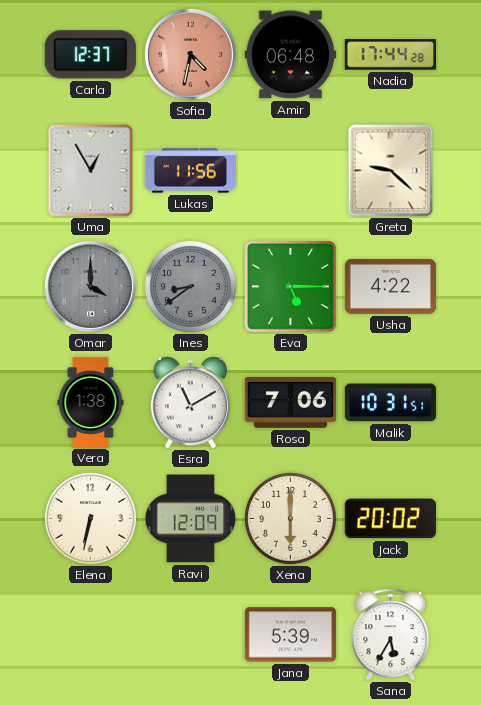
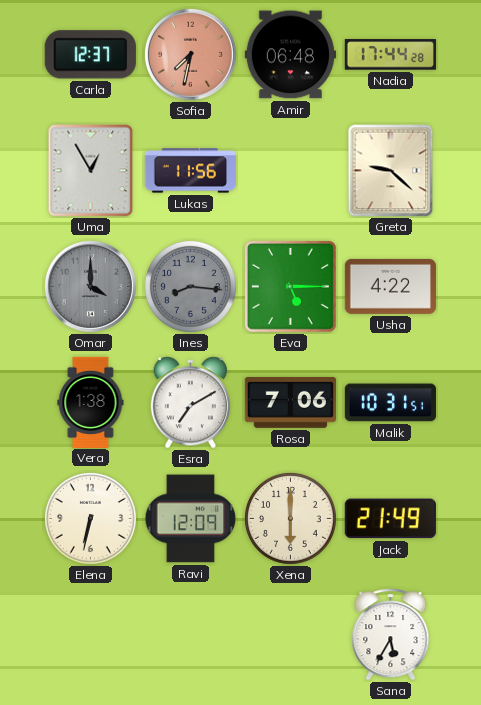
Sofia: 4:32 -> 7:32 (190, 54)
Ines: 8:39 -> 8:16 (190, 286)
Esra: 11:10 -> 7:10 (191, 403)
Jack: 20:02 -> 21:49 (390, 519)
Jana: 5:39 -> none (290, 635)
